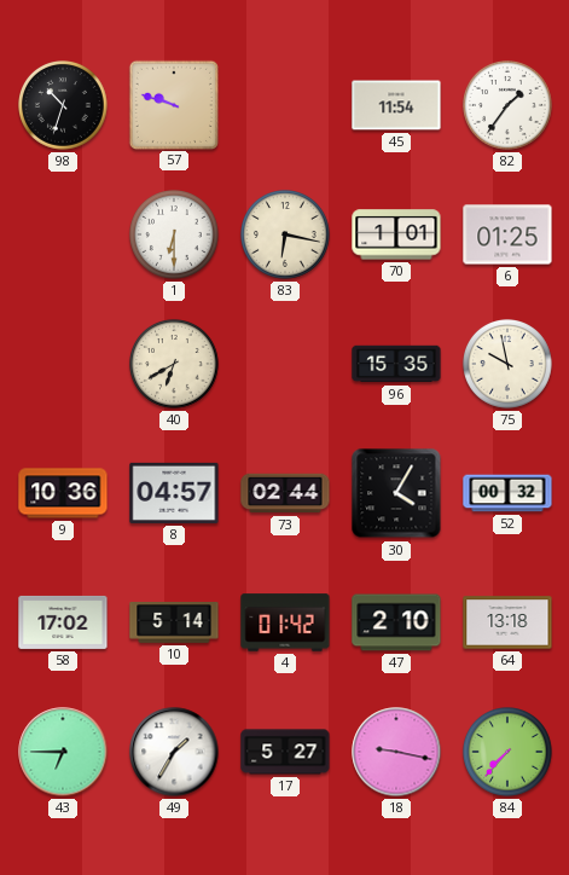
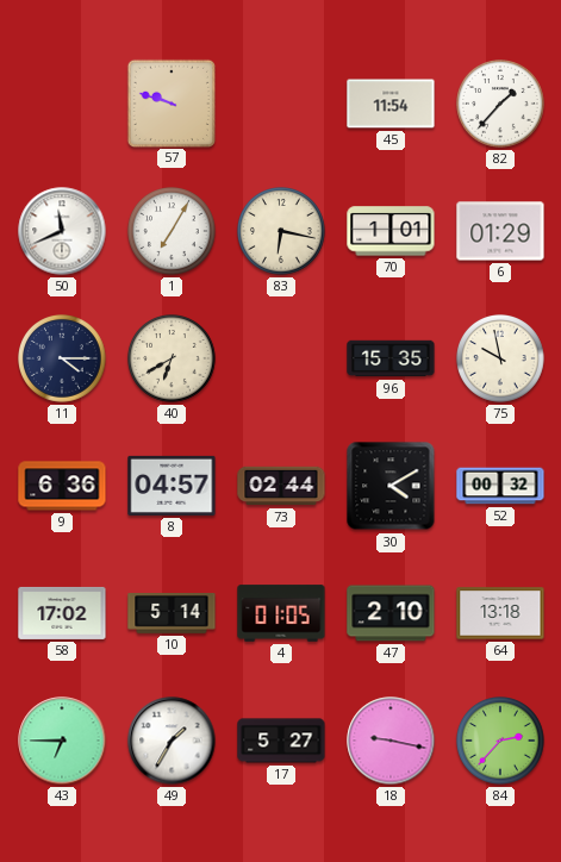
98: 10:33 -> none (64, 106)
82: 1:36 -> 1:37 (501, 105)
50: none -> 11:41 (62, 231)
1: 6:30 -> 7:05 (173, 232)
6: 01:25 -> 01:29 (500, 231)
11: none -> 4:15 (63, 360)
9: 10:36 -> 6:36 (62, 486)
30: 4:05 -> 4:10 (391, 486)
4: 01:42 -> 01:05 (281, 613)
84: 7:37 -> 2:37 (501, 742)
